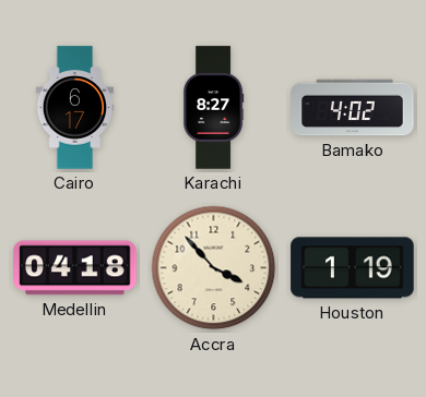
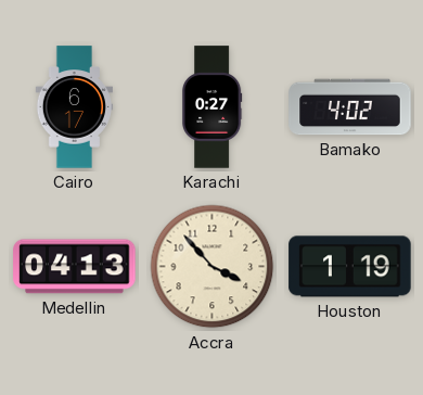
Karachi: 8:27 -> 0:27 (211, 107)
Medellin: 04:18 -> 04:13 (75, 267)
